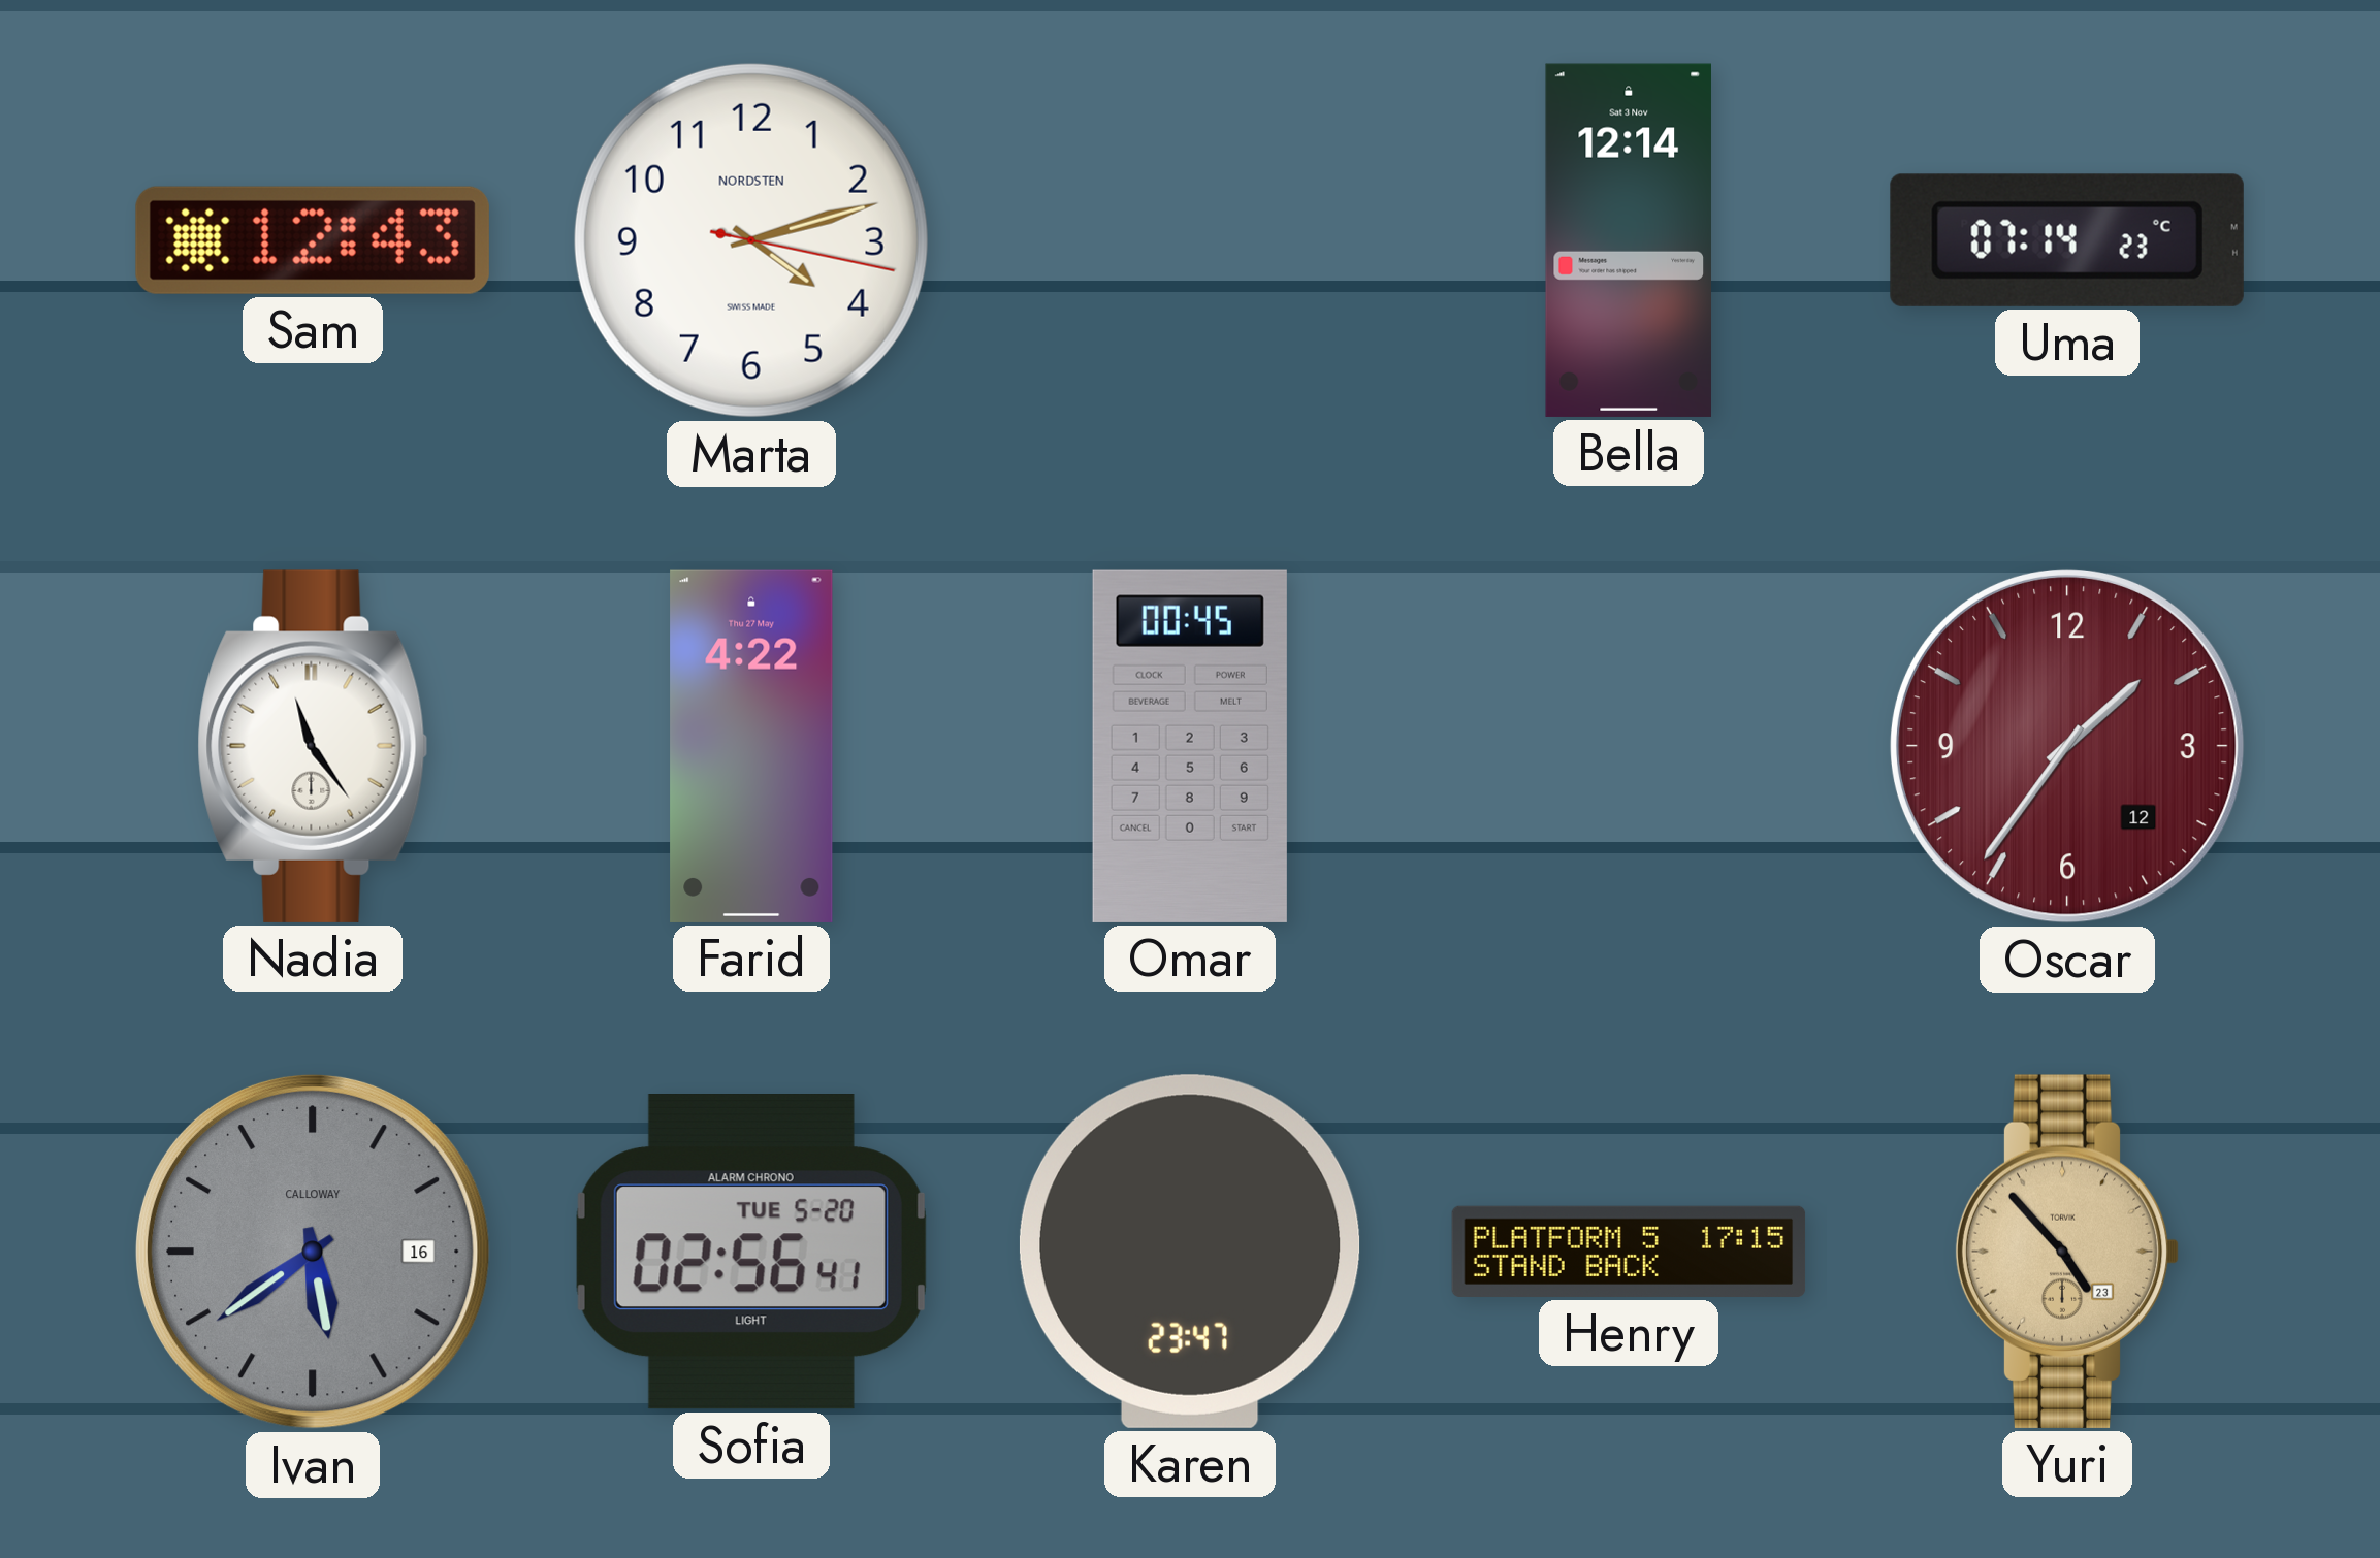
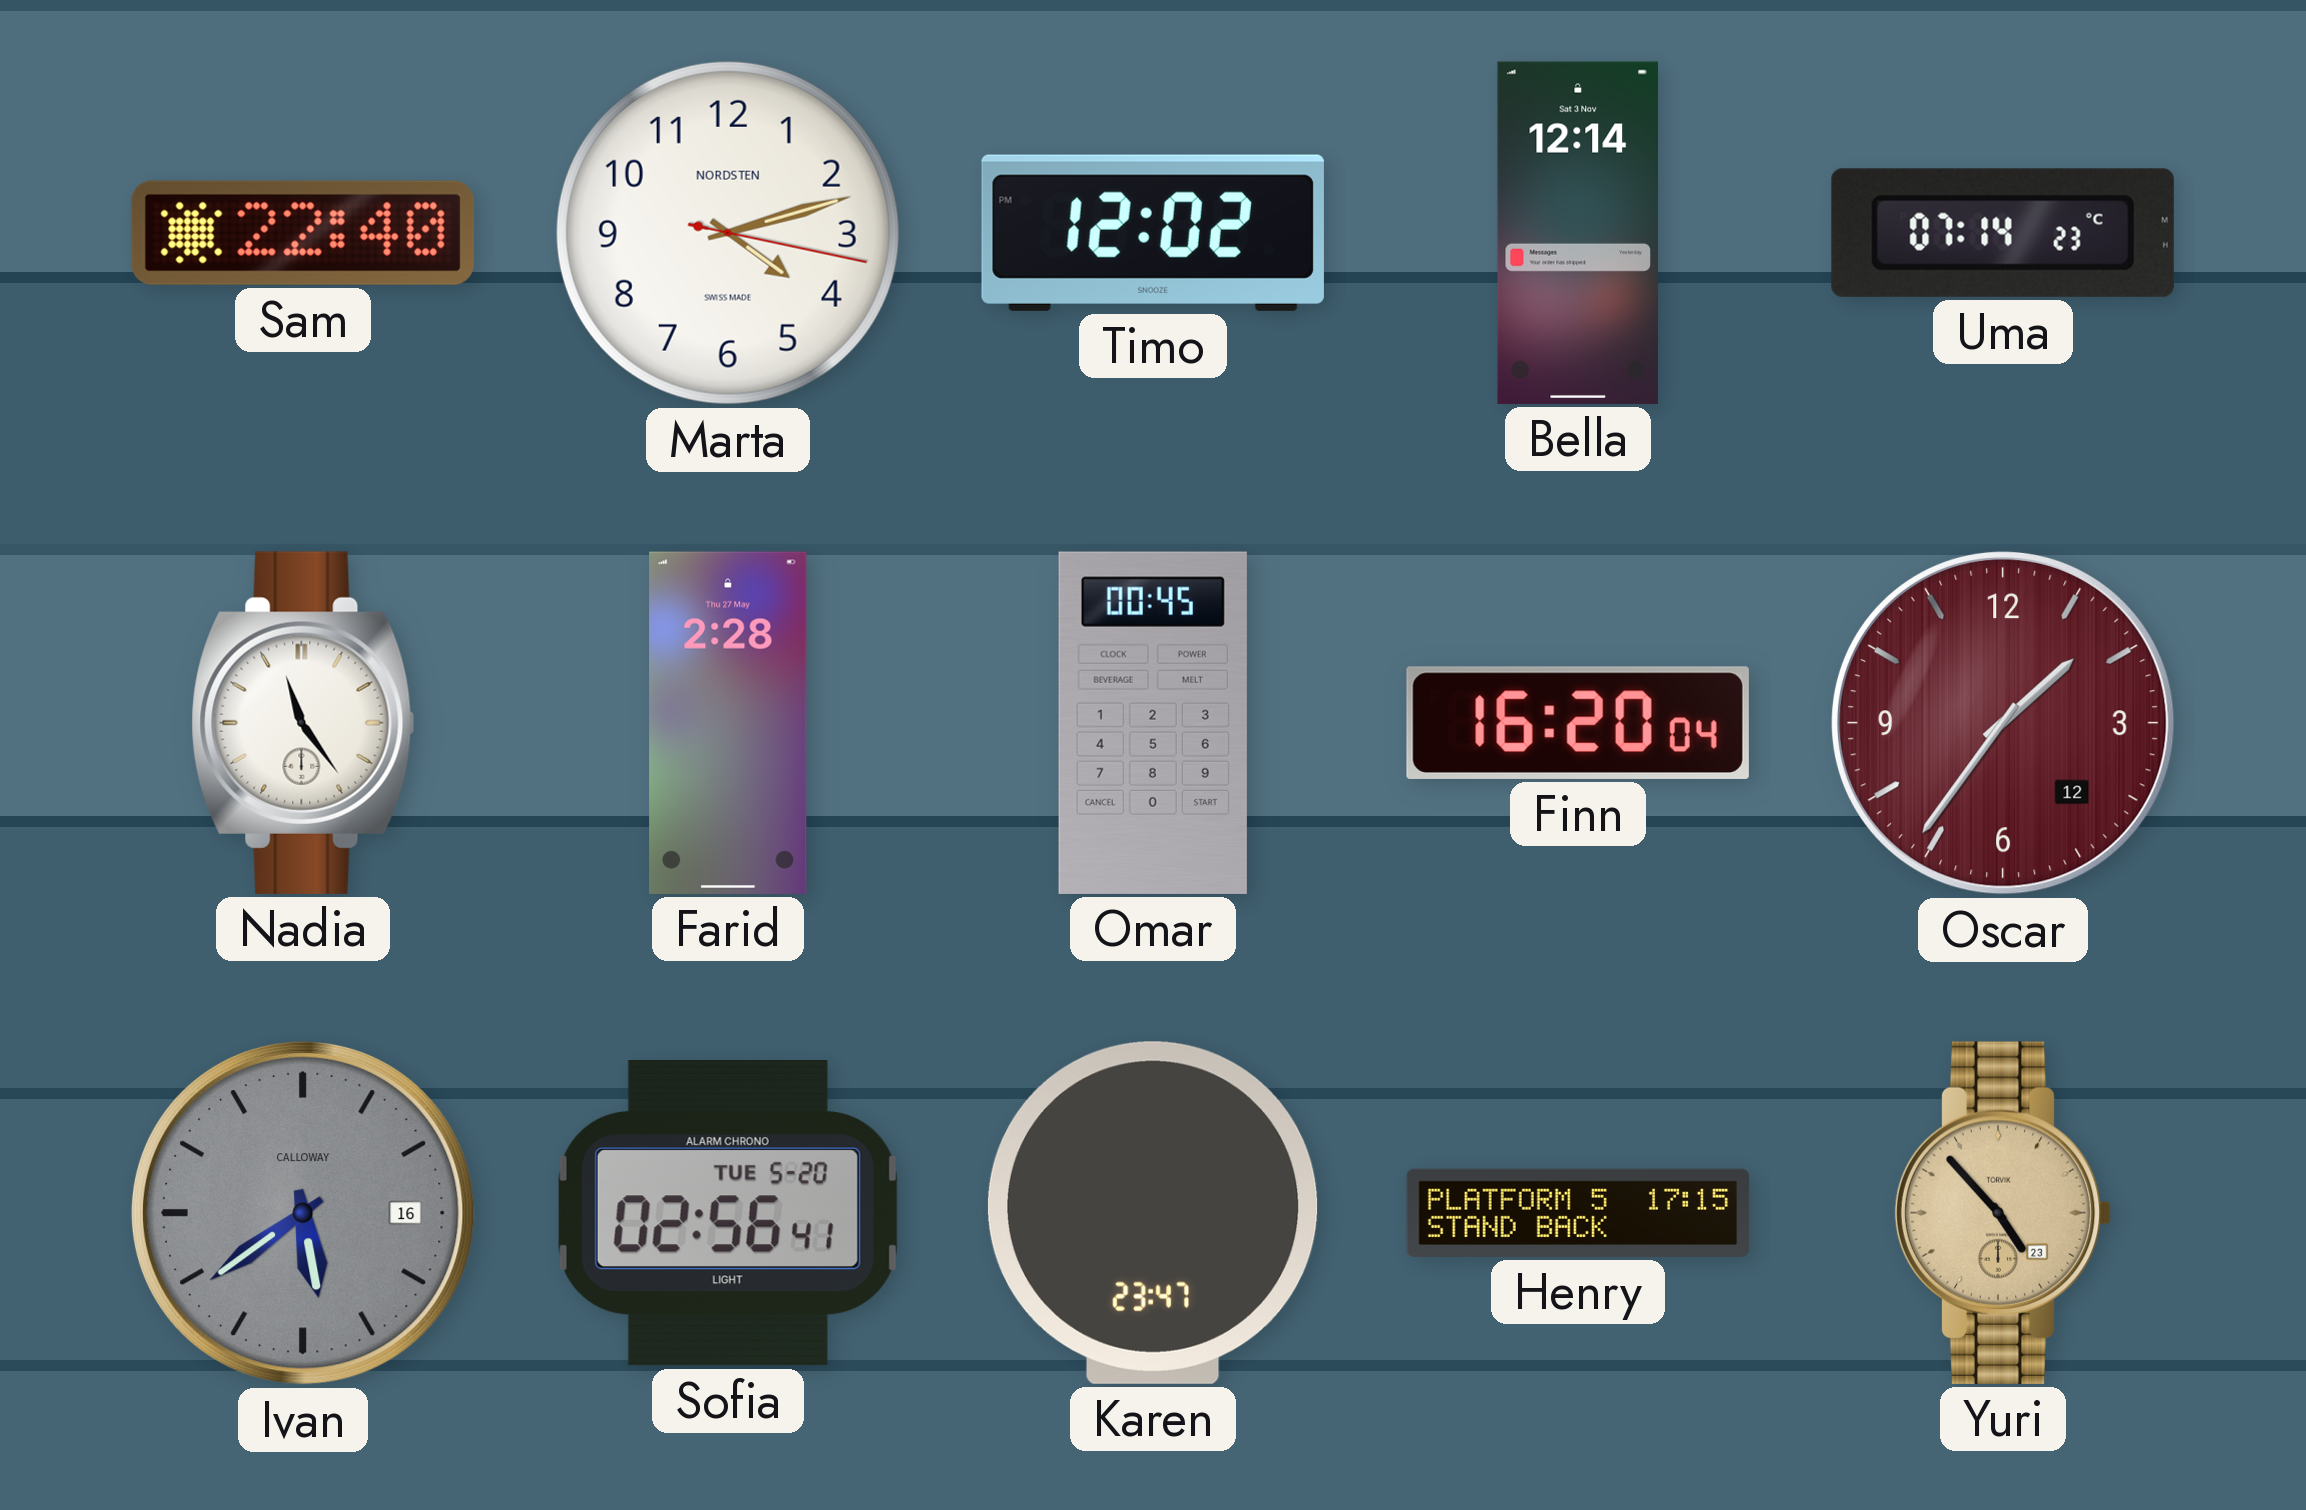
Sam: 12:43 -> 22:40 (303, 233)
Timo: none -> 12:02 (1153, 233)
Farid: 4:22 -> 2:28 (728, 723)
Finn: none -> 16:20 (1578, 723)
